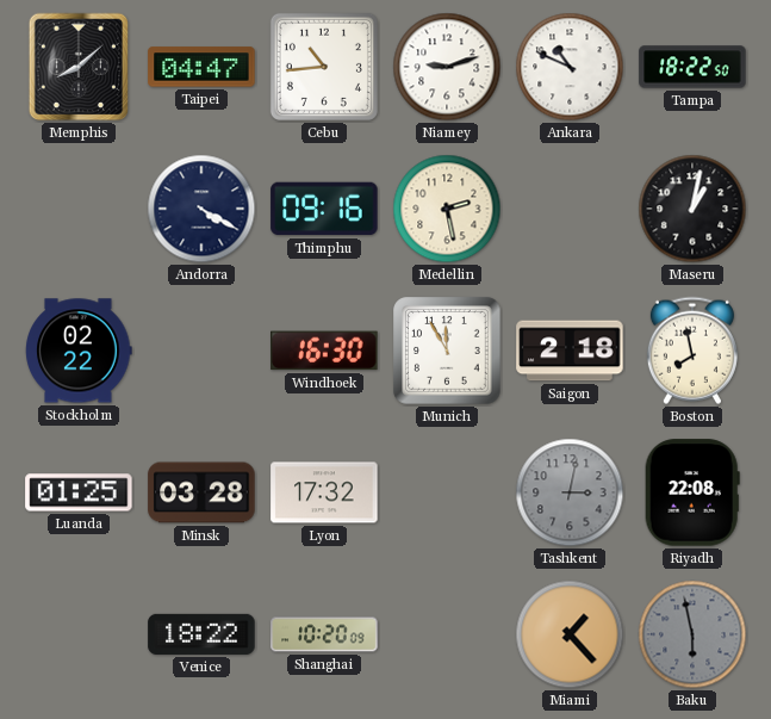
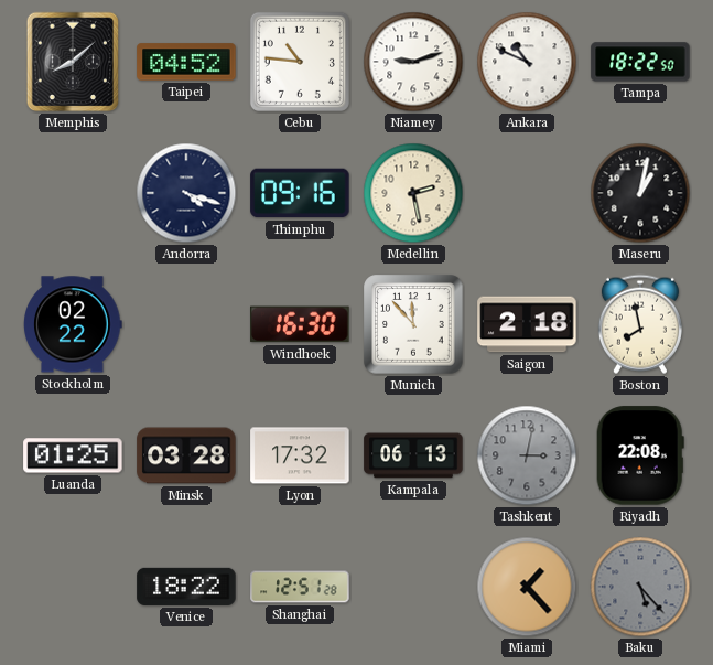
Taipei: 04:47 -> 04:52 (186, 62)
Cebu: 10:44 -> 10:46 (300, 62)
Andorra: 4:20 -> 4:18 (186, 193)
Munich: 11:55 -> 11:53 (413, 324)
Kampala: none -> 06:13 (413, 455)
Shanghai: 10:20 -> 12:51 (300, 587)
Baku: 5:58 -> 5:23 (640, 587)
